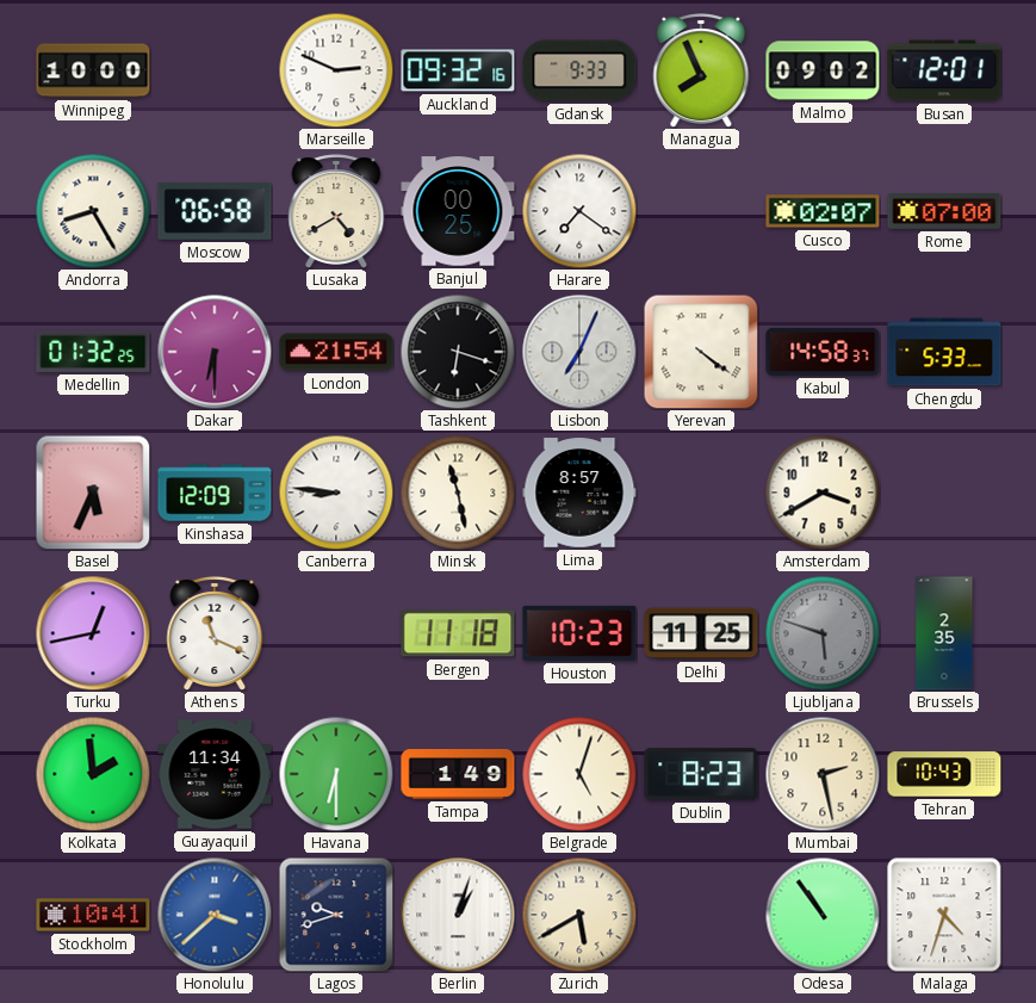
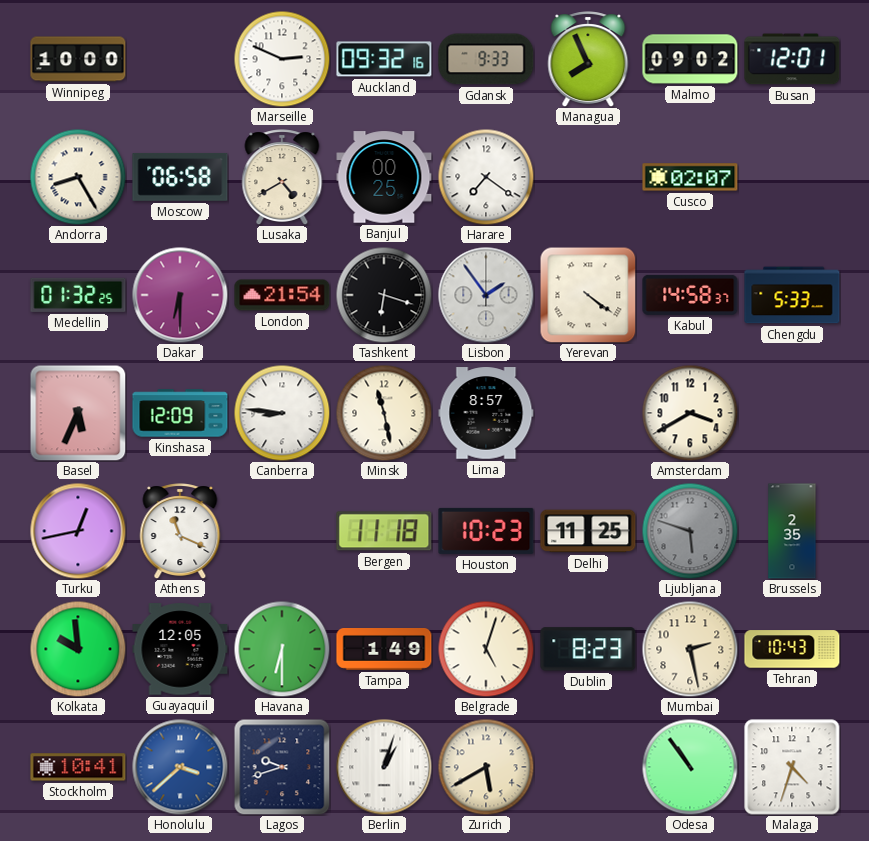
Rome: 07:00 -> none (944, 211)
Lisbon: 7:04 -> 1:54 (486, 295)
Kolkata: 1:59 -> 9:59 (78, 649)
Guayaquil: 11:34 -> 12:05 (180, 649)
